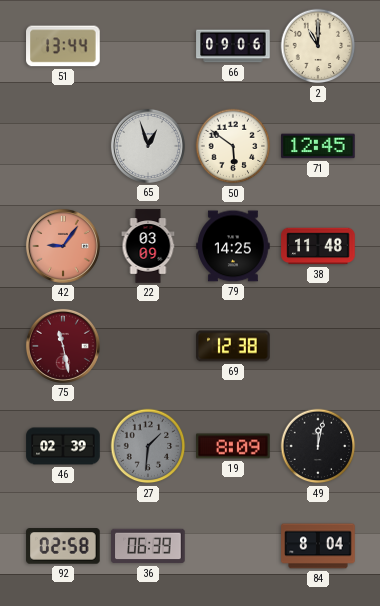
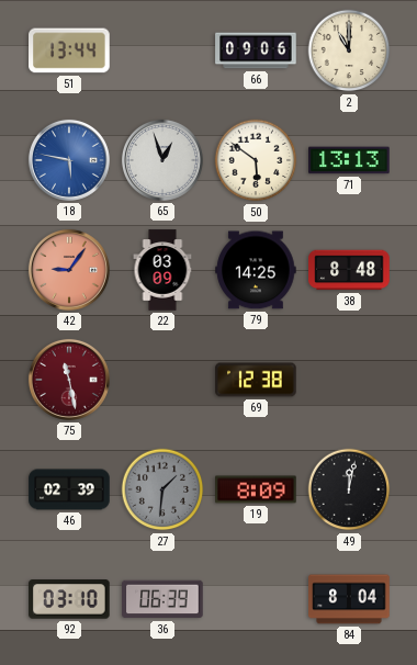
18: none -> 5:47 (69, 160)
71: 12:45 -> 13:13 (349, 160)
38: 11:48 -> 8:48 (349, 270)
92: 02:58 -> 03:10 (69, 599)
